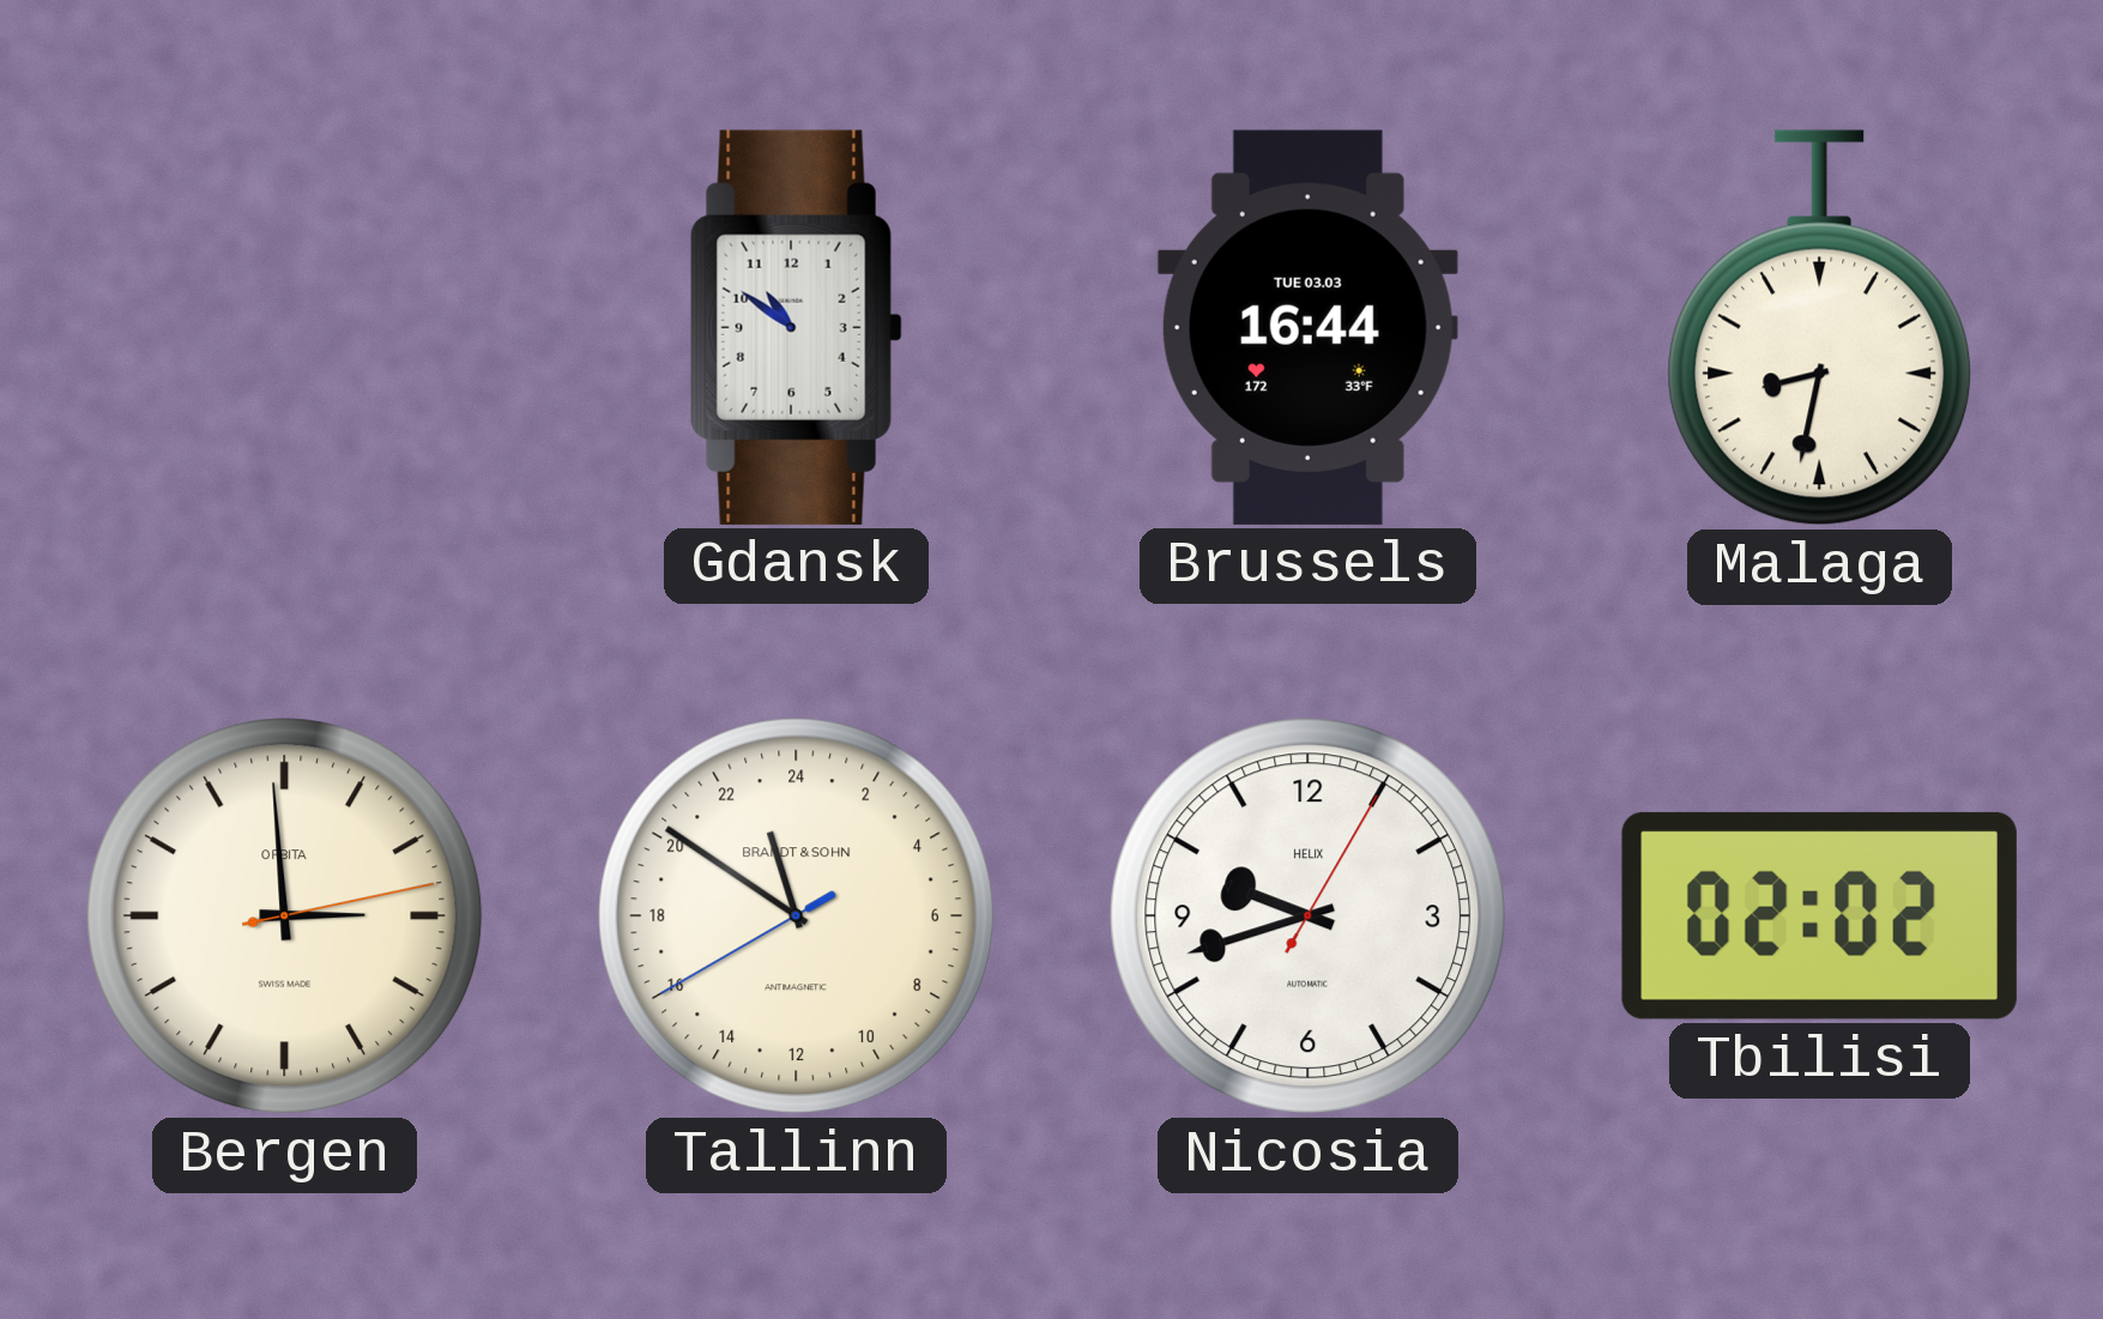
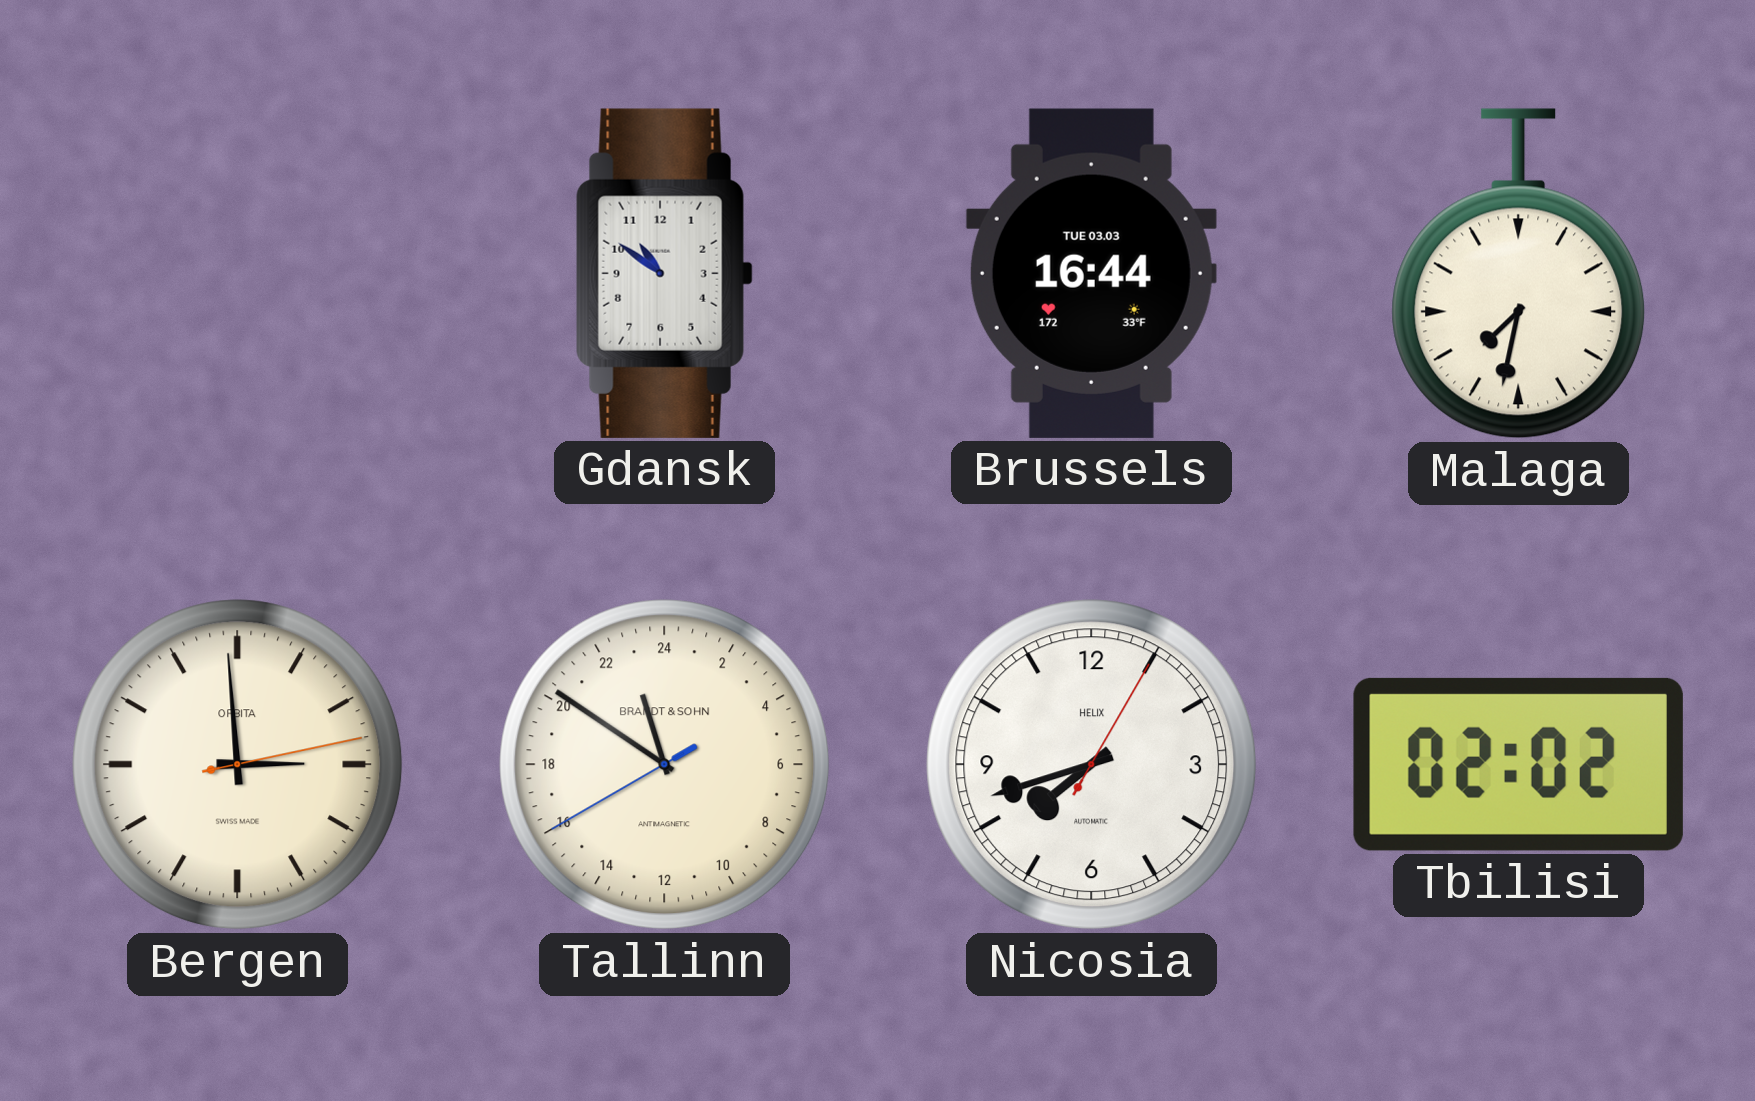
Malaga: 8:32 -> 7:32 (1519, 274)
Nicosia: 9:42 -> 7:42 (1092, 765)
